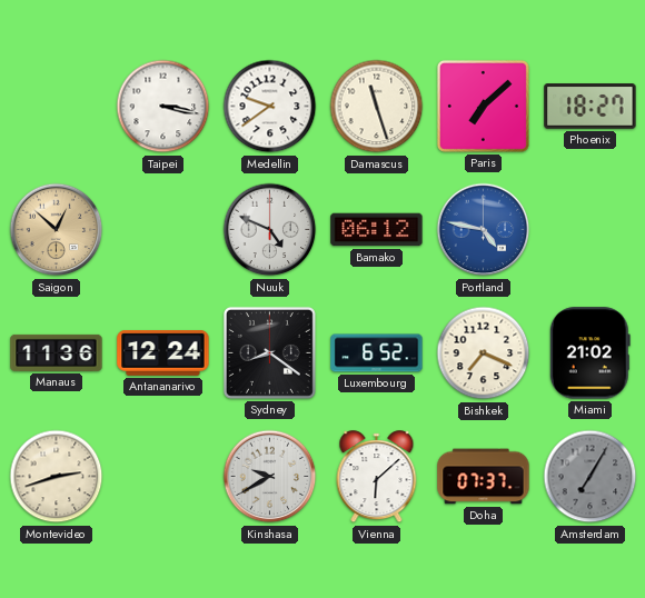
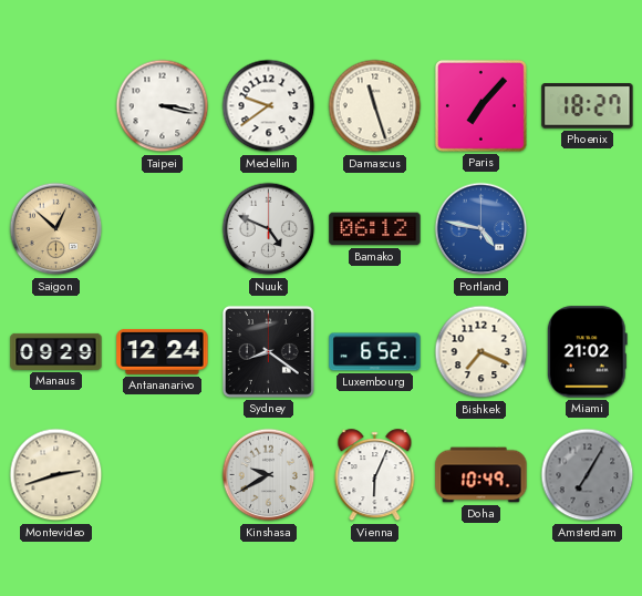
Paris: 7:08 -> 7:07 (480, 105)
Manaus: 11:36 -> 09:29 (56, 351)
Vienna: 6:08 -> 6:04 (375, 475)
Doha: 07:37 -> 10:49 (482, 475)
